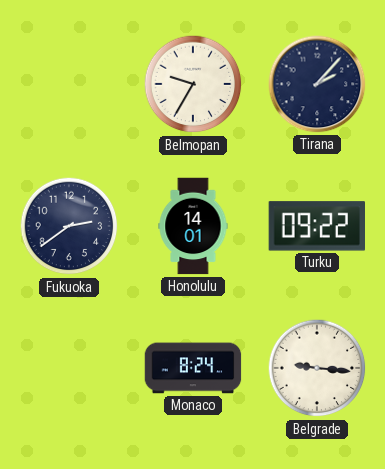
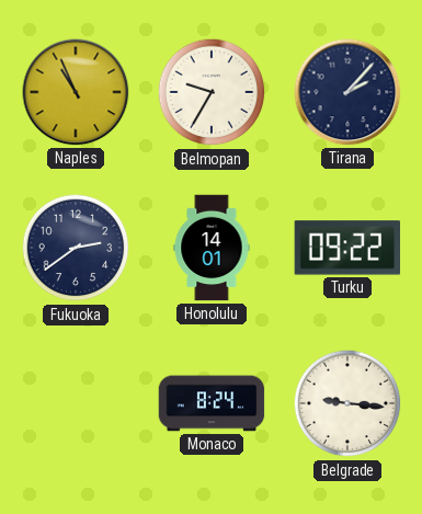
Naples: none -> 10:56 (76, 92)
